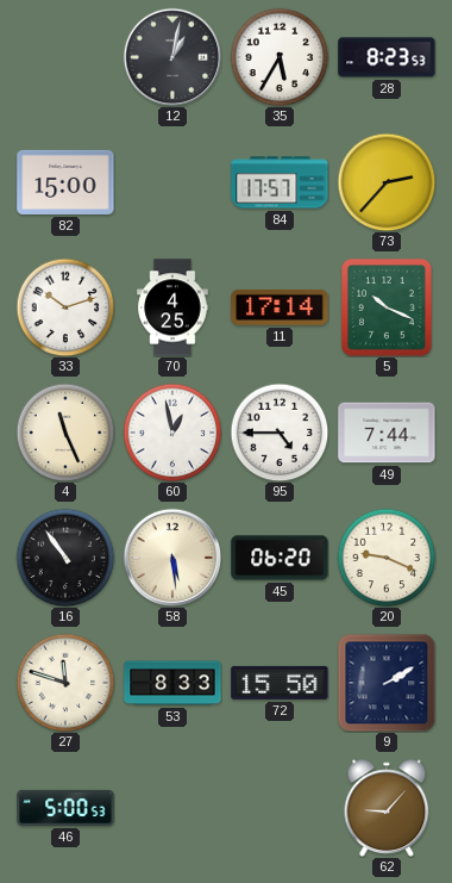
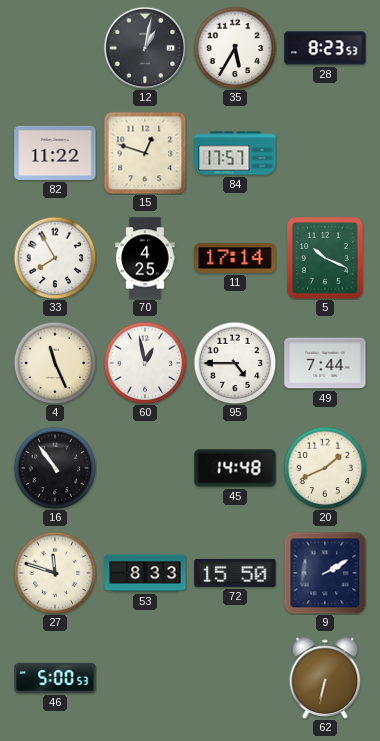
82: 15:00 -> 11:22 (55, 153)
15: none -> 12:48 (145, 153)
73: 2:37 -> none (387, 182)
33: 10:12 -> 7:55 (55, 258)
58: 5:29 -> none (172, 558)
45: 06:20 -> 14:48 (235, 468)
20: 9:19 -> 1:41 (325, 468)
62: 9:07 -> 6:32 (325, 678)
